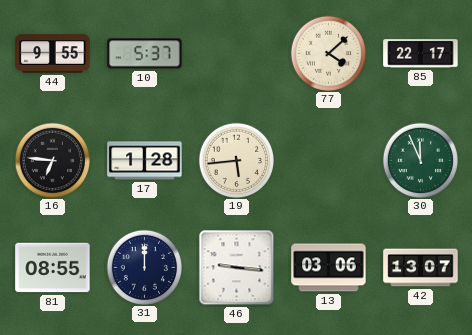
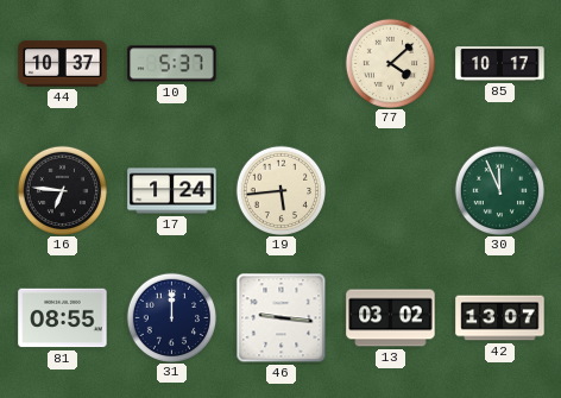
44: 9:55 -> 10:37 (63, 64)
85: 22:17 -> 10:17 (500, 64)
17: 1:28 -> 1:24 (172, 191)
13: 03:06 -> 03:02 (391, 318)
